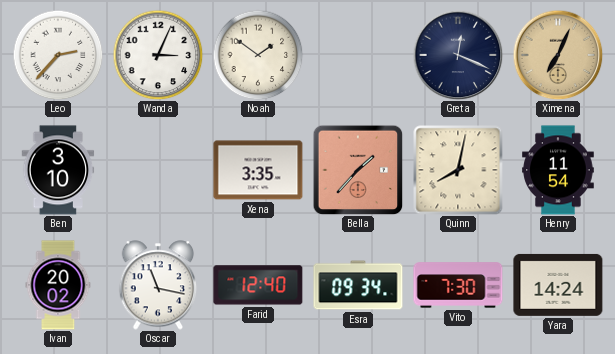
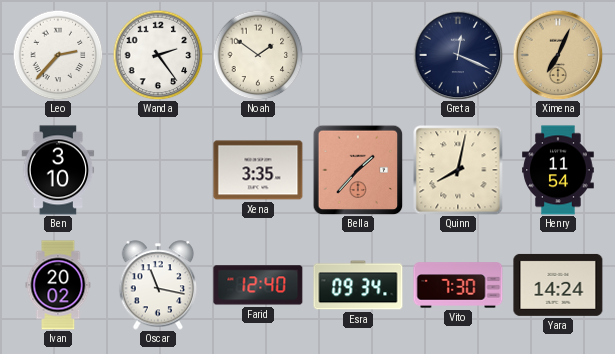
Wanda: 3:04 -> 2:24 (158, 55)
